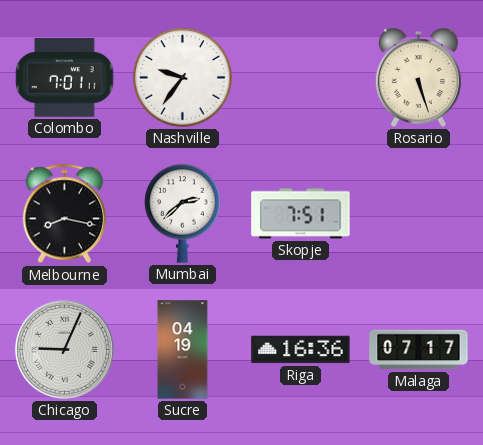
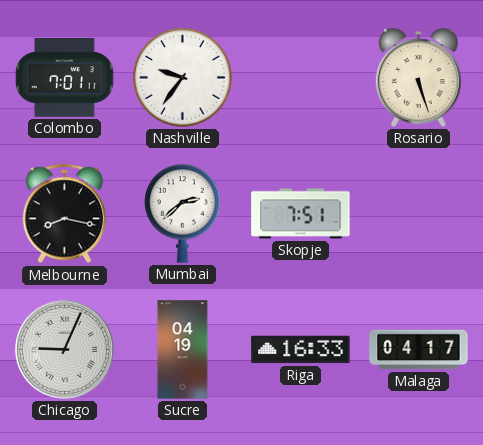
Riga: 16:36 -> 16:33 (301, 350)
Malaga: 07:17 -> 04:17 (419, 350)
